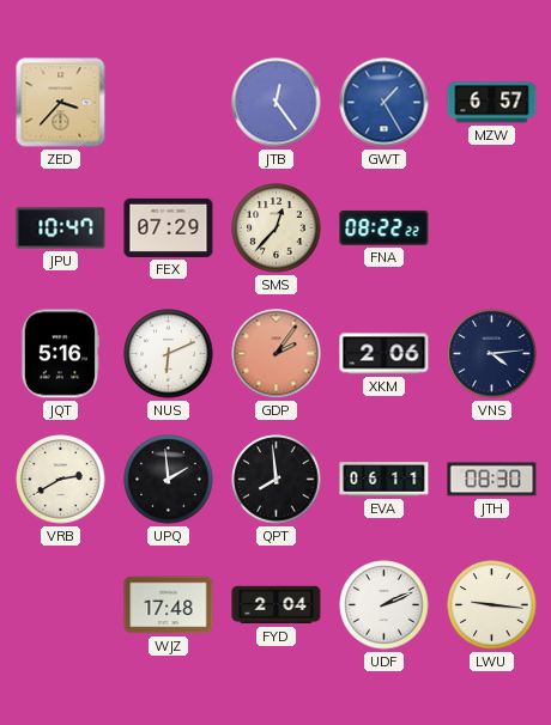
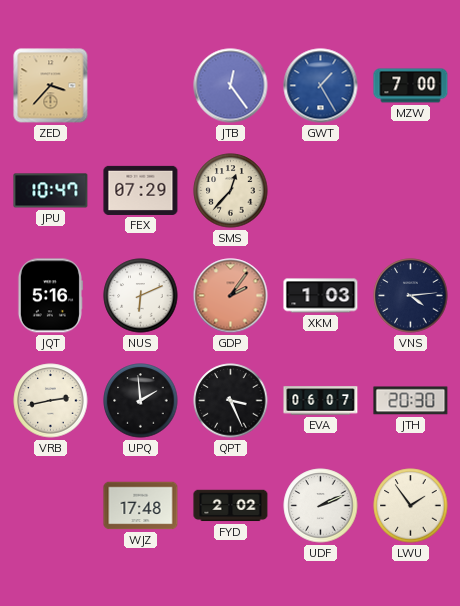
MZW: 6:57 -> 7:00 (411, 86)
FNA: 08:22 -> none (385, 227)
XKM: 2:06 -> 1:03 (321, 296)
VRB: 2:40 -> 2:43 (51, 401)
QPT: 7:59 -> 3:26 (231, 401)
EVA: 06:11 -> 06:07 (321, 401)
JTH: 08:30 -> 20:30 (411, 401)
FYD: 2:04 -> 2:02 (231, 506)
LWU: 9:16 -> 1:54 (411, 506)
